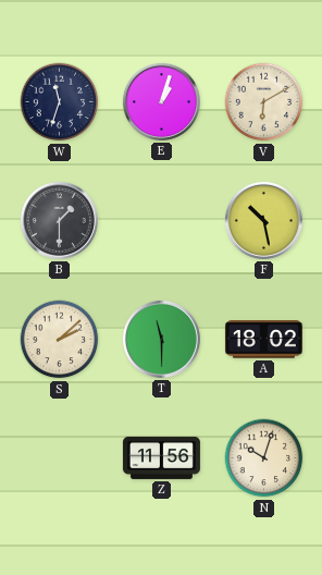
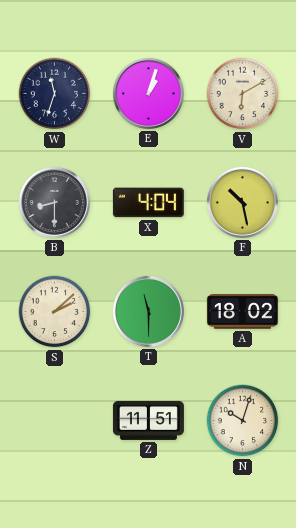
B: 1:30 -> 8:30 (54, 202)
X: none -> 4:04 (148, 203)
Z: 11:56 -> 11:51 (148, 420)
